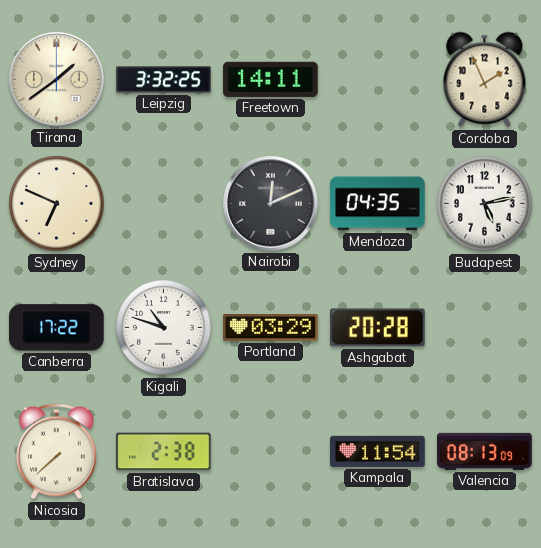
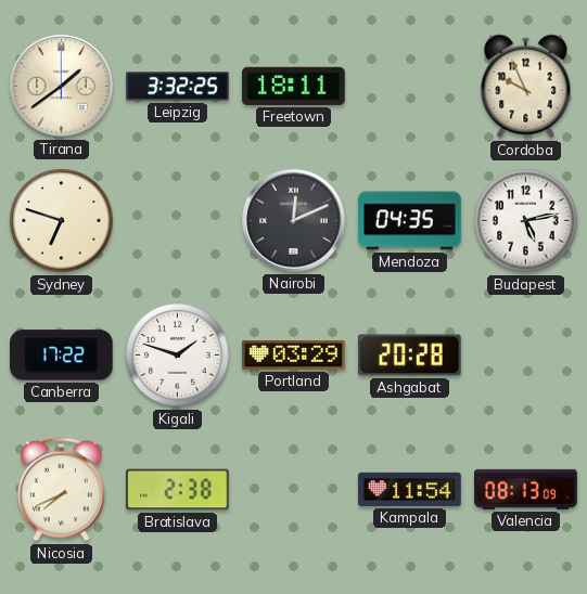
Freetown: 14:11 -> 18:11 (294, 86)
Cordoba: 1:56 -> 9:56 (526, 87)
Sydney: 6:49 -> 6:48 (62, 221)
Kigali: 10:48 -> 1:48 (178, 356)
Nicosia: 7:38 -> 7:41 (62, 490)
